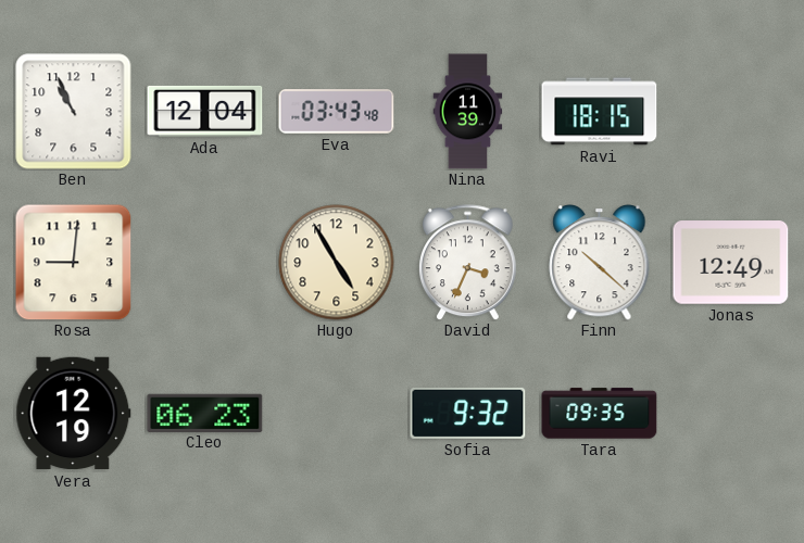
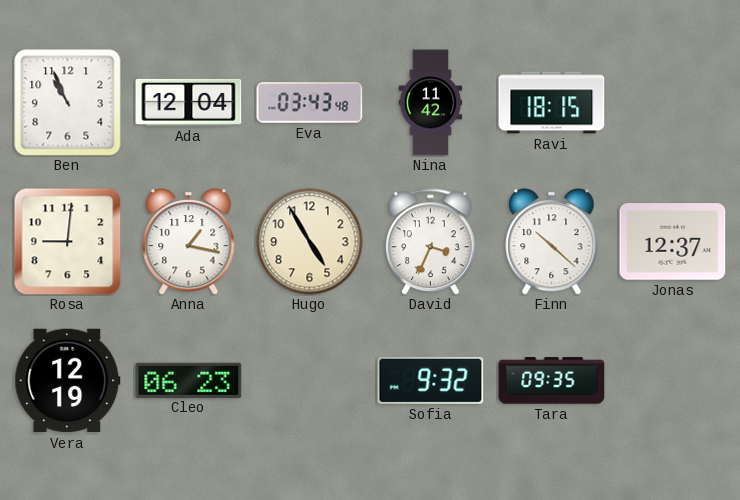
Nina: 11:39 -> 11:42 (431, 103)
Anna: none -> 1:17 (189, 242)
Jonas: 12:49 -> 12:37 (673, 242)
